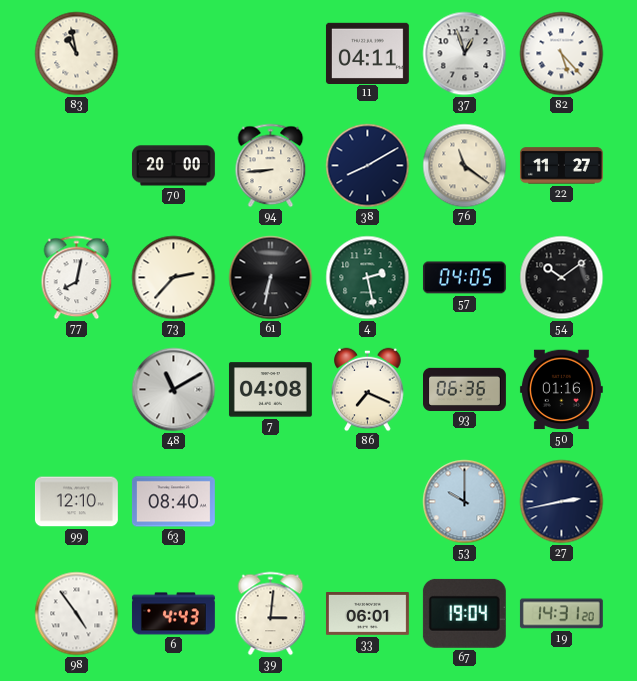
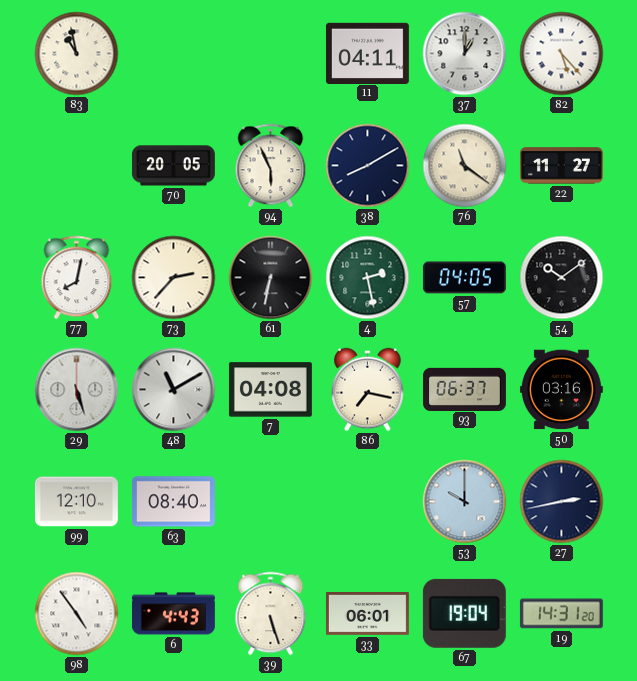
37: 12:57 -> 1:00 (465, 54)
70: 20:00 -> 20:05 (173, 166)
94: 8:44 -> 5:56 (271, 166)
29: none -> 5:27 (77, 390)
86: 7:19 -> 7:17 (368, 390)
93: 06:36 -> 06:37 (465, 389)
50: 01:16 -> 03:16 (561, 390)
39: 3:01 -> 5:27 (271, 614)
